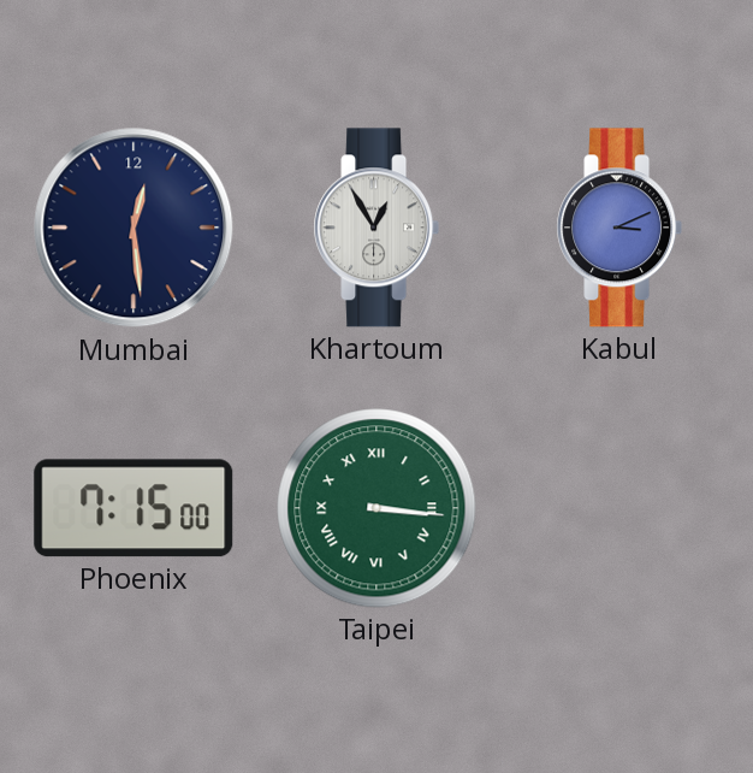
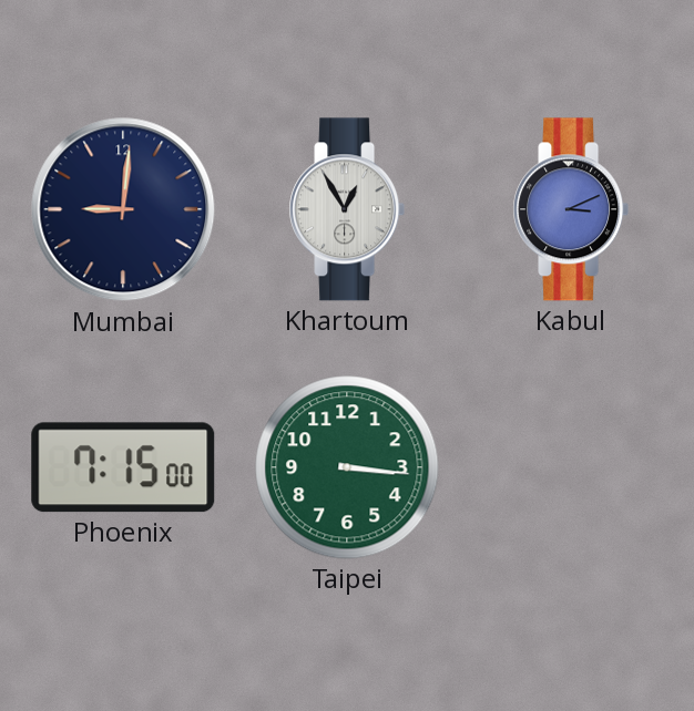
Mumbai: 12:29 -> 9:01 (123, 209)
Taipei numerals: Roman -> Arabic (347, 467)
